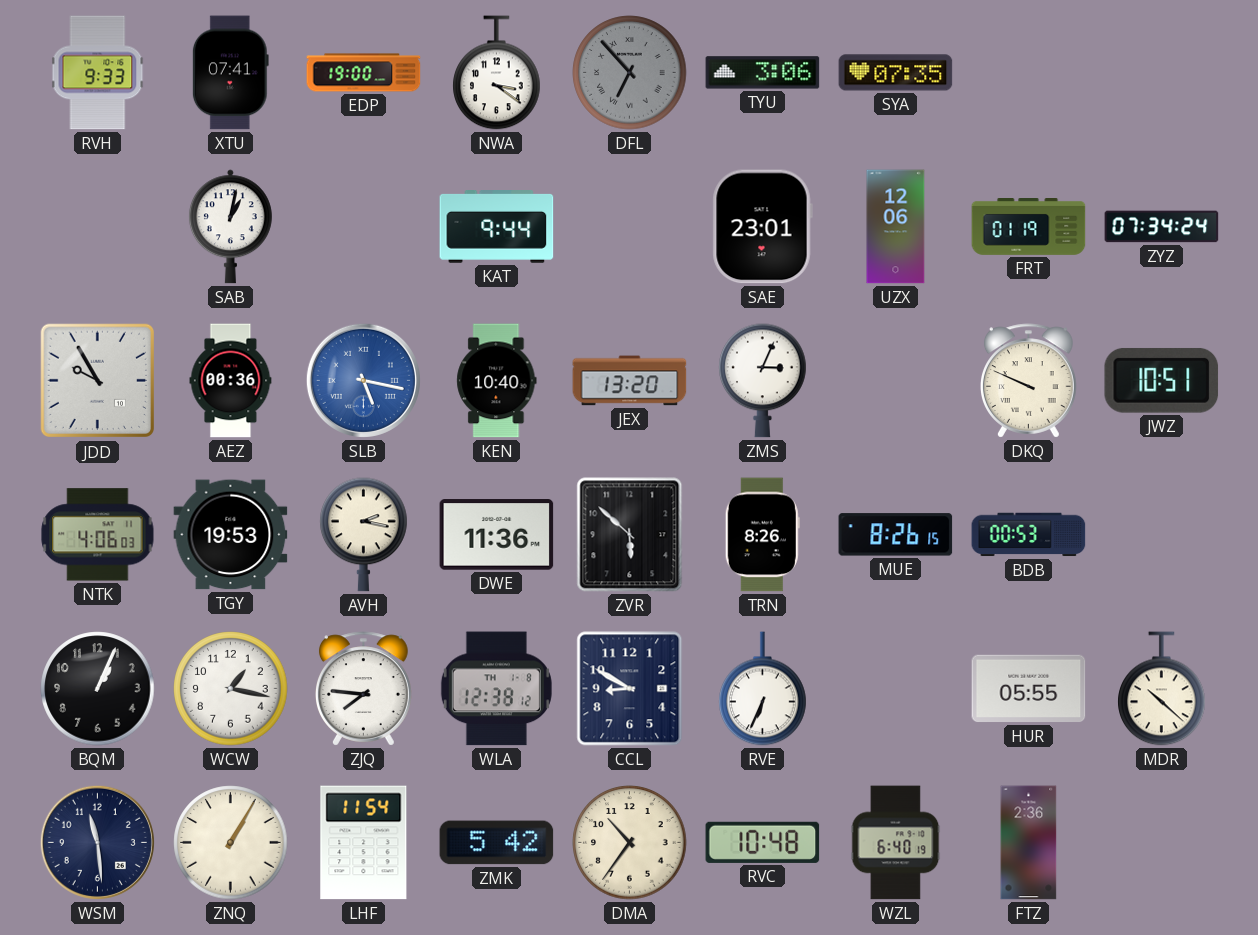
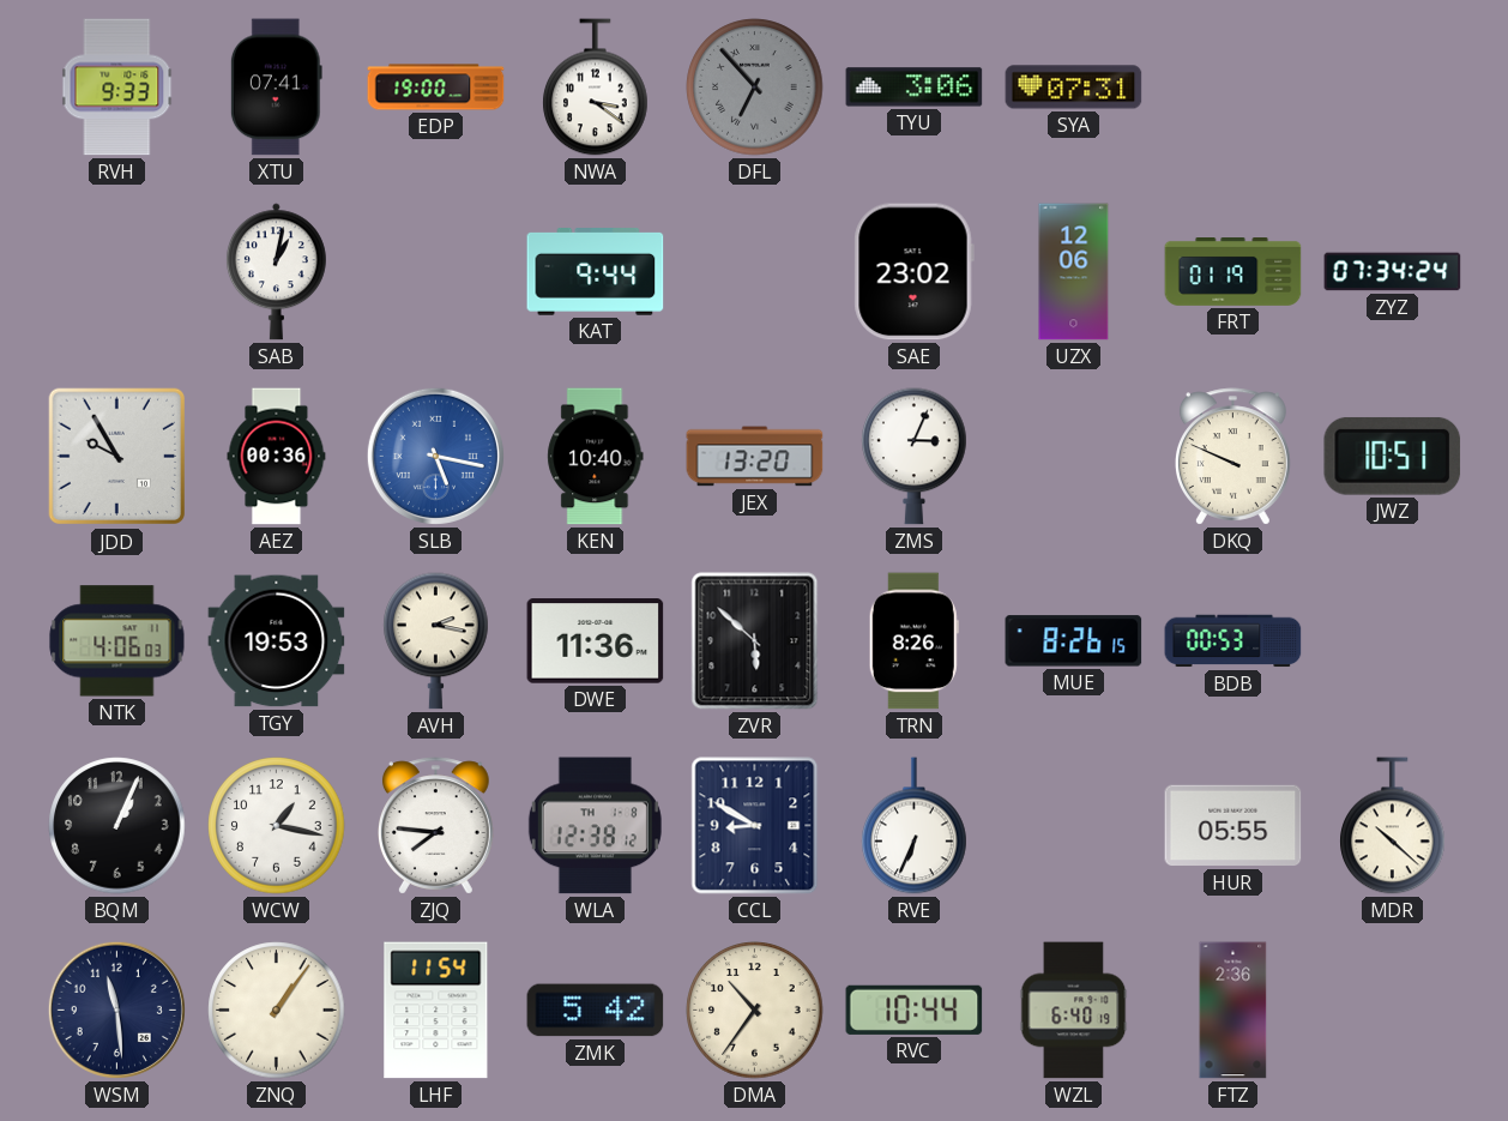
SYA: 07:35 -> 07:31 (1074, 88)
SAE: 23:01 -> 23:02 (913, 272)
ZNQ: 1:05 -> 1:06 (277, 1011)
RVC: 10:48 -> 10:44 (915, 1009)
